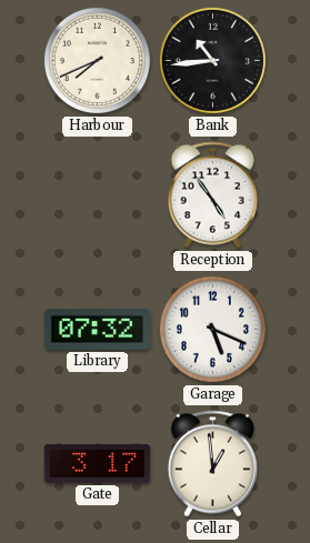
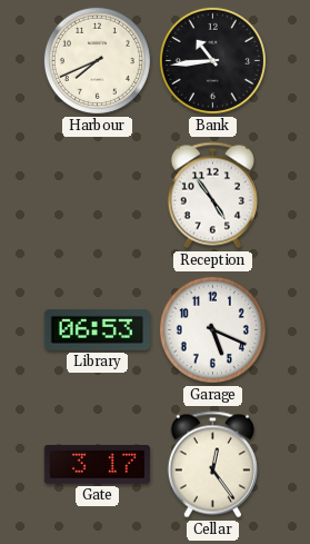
Library: 07:32 -> 06:53 (97, 329)
Cellar: 12:59 -> 12:24 (212, 465)
